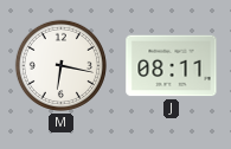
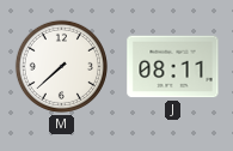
M: 6:17 -> 7:38 (61, 66)
